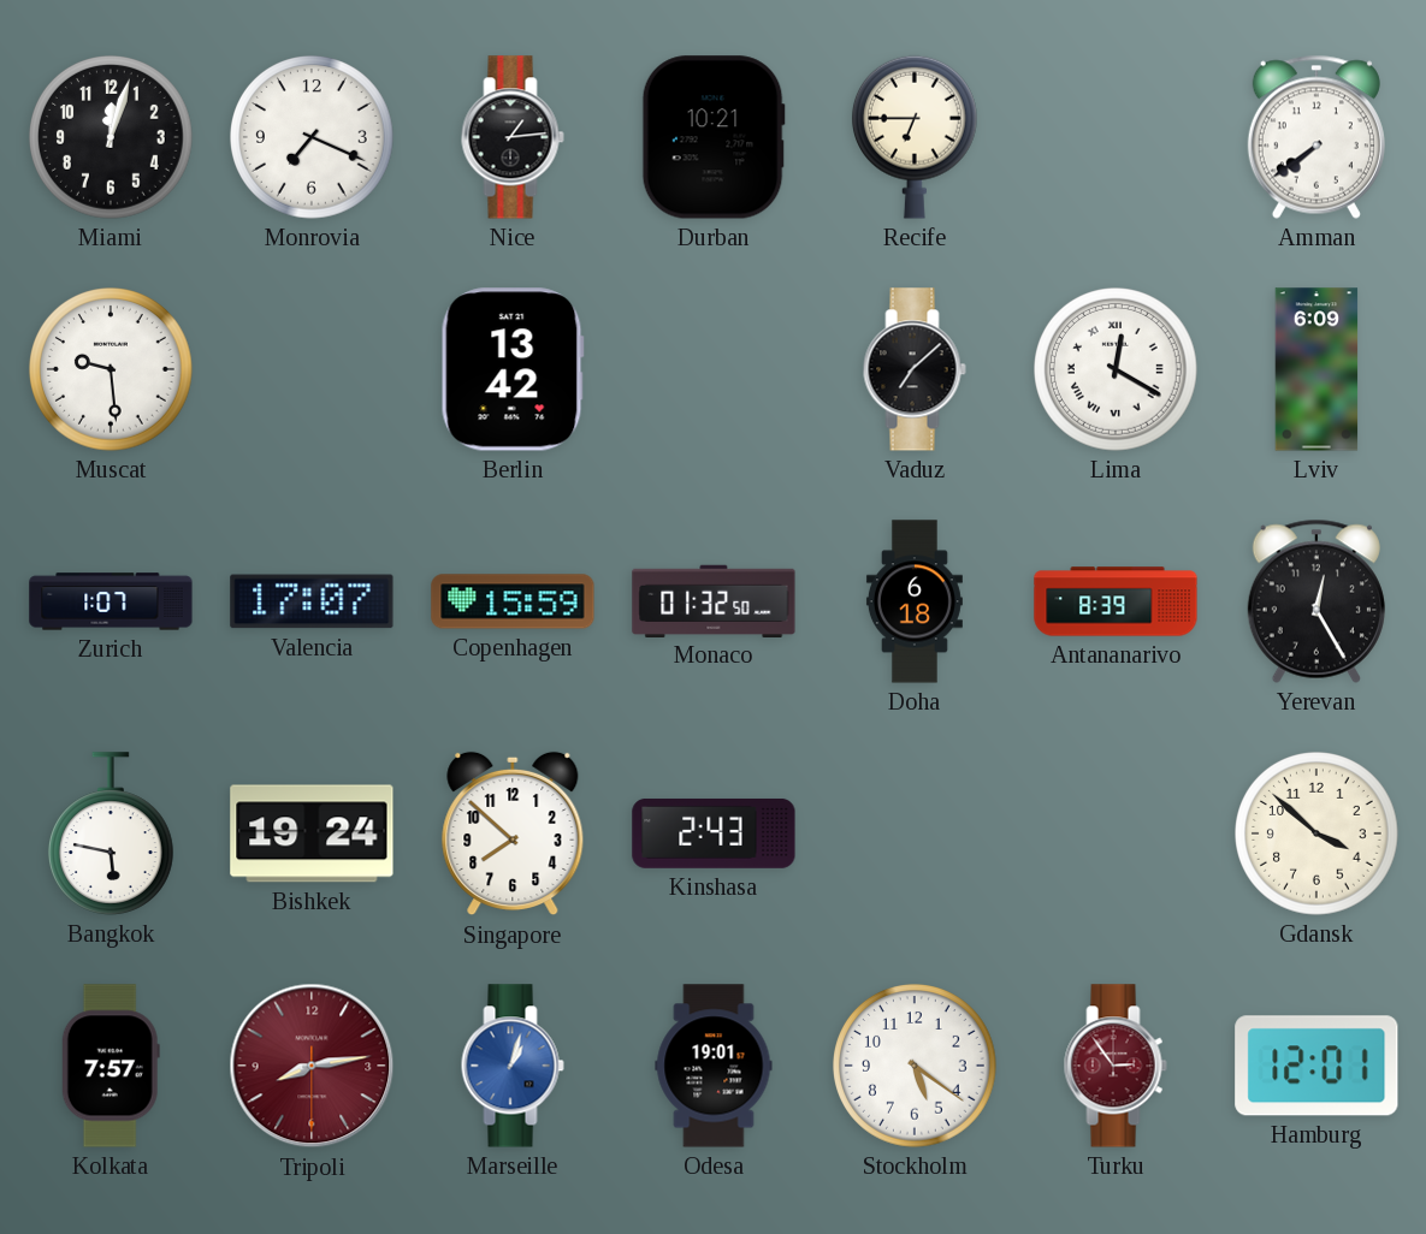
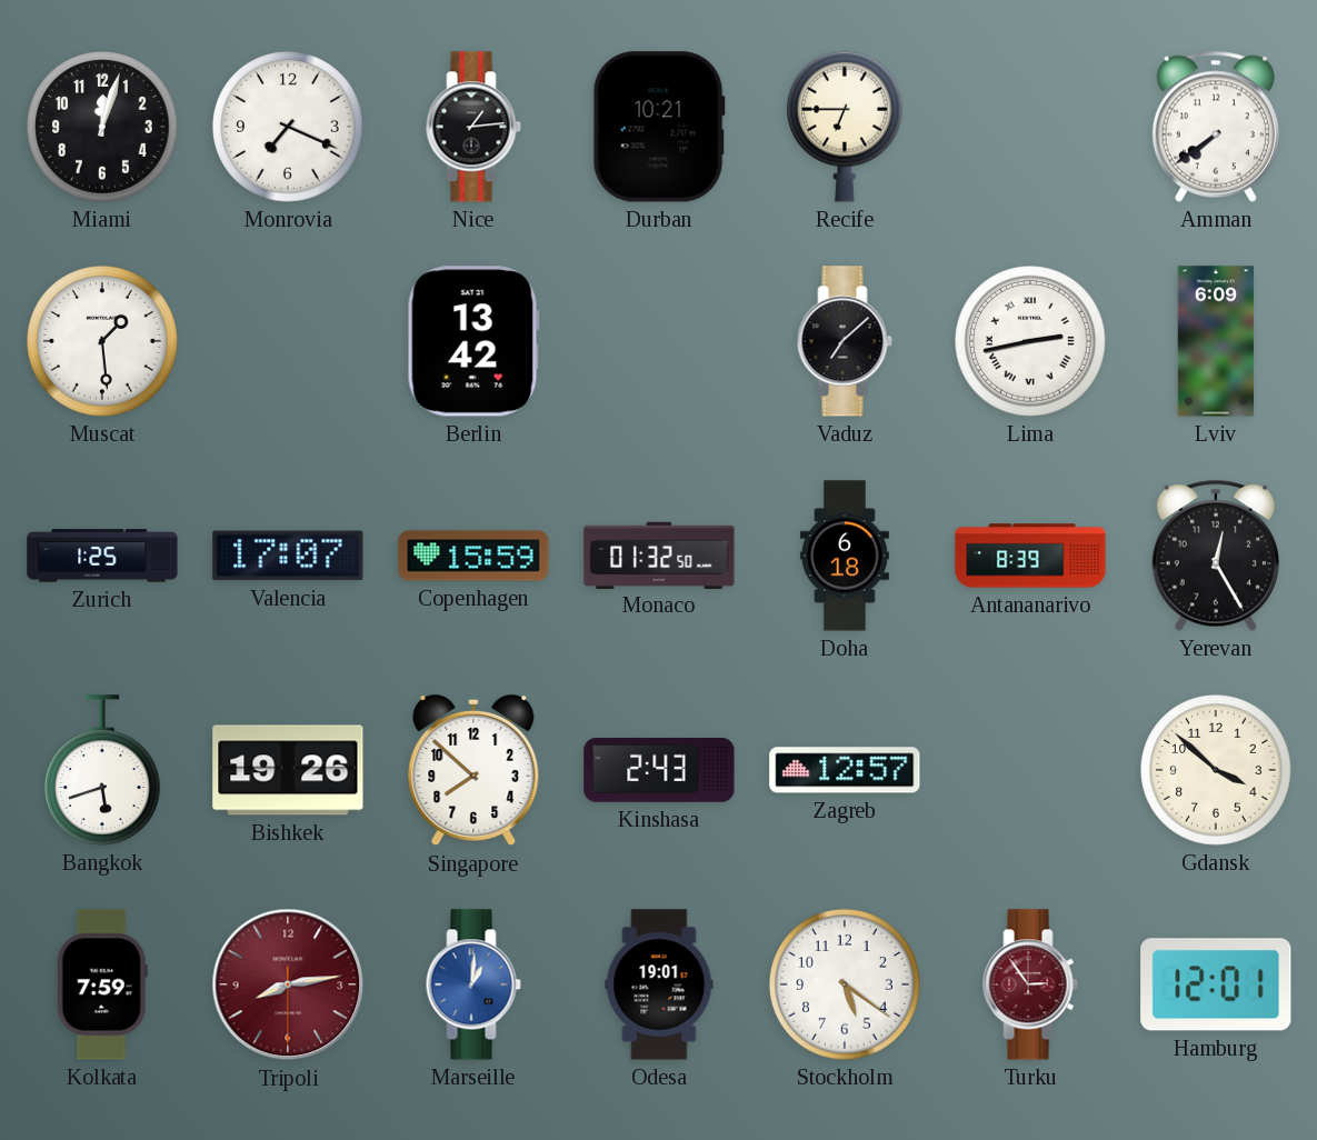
Muscat: 9:29 -> 1:29 (103, 342)
Lima: 12:20 -> 2:43 (1031, 342)
Zurich: 1:07 -> 1:25 (102, 556)
Bangkok: 5:47 -> 5:42 (102, 770)
Bishkek: 19:24 -> 19:26 (288, 770)
Zagreb: none -> 12:57 (845, 770)
Kolkata: 7:57 -> 7:59 (102, 984)
Marseille: 1:03 -> 1:01 (473, 984)
